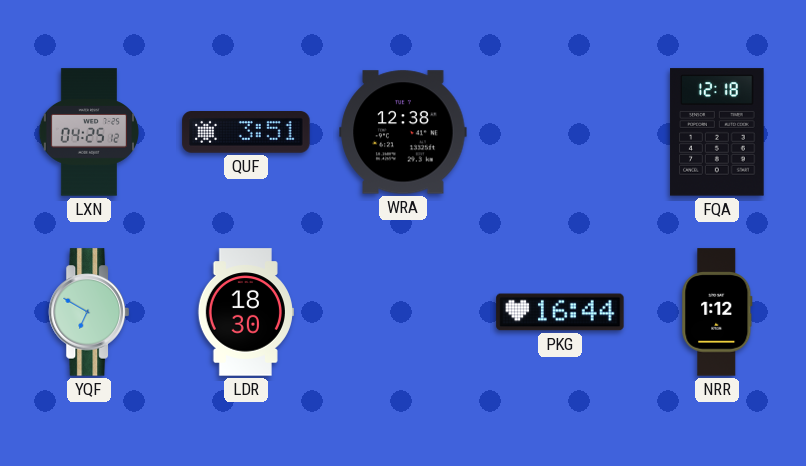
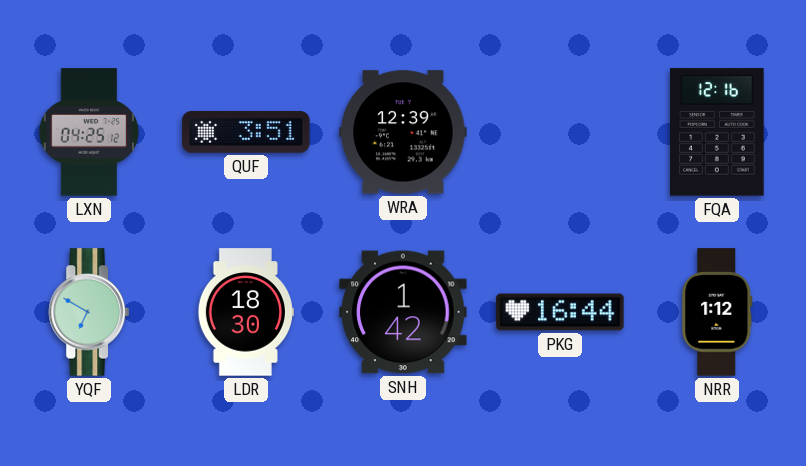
WRA: 12:38 -> 12:39 (403, 132)
FQA: 12:18 -> 12:16 (717, 132)
SNH: none -> 1:42 (403, 312)
